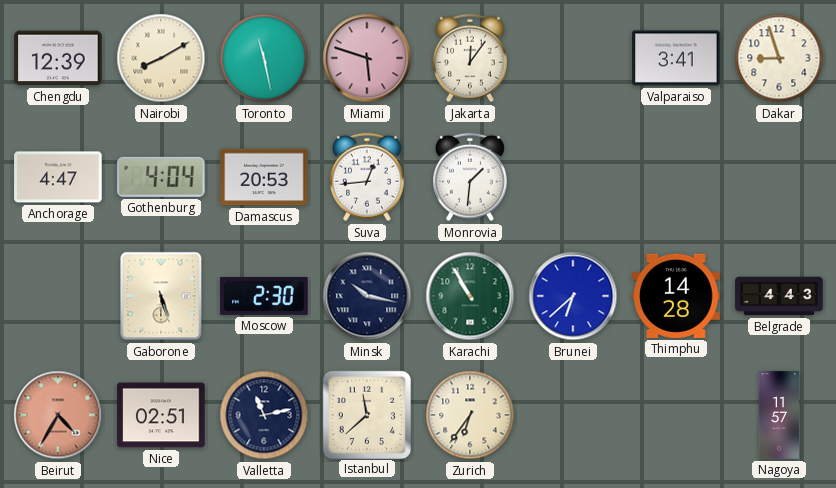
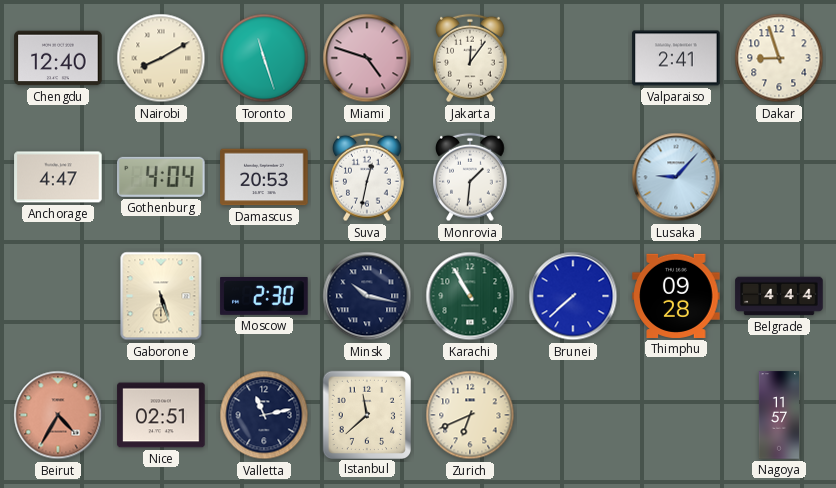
Chengdu: 12:39 -> 12:40 (58, 58)
Toronto: 11:28 -> 11:27 (264, 58)
Miami: 5:48 -> 4:48 (367, 58)
Valparaiso: 3:41 -> 2:41 (676, 58)
Suva: 12:44 -> 12:32 (368, 177)
Lusaka: none -> 9:07 (676, 177)
Brunei: 6:38 -> 7:38 (573, 296)
Thimphu: 14:28 -> 09:28 (676, 296)
Belgrade: 4:43 -> 4:44 (779, 296)
Zurich: 6:36 -> 6:41 (470, 415)
